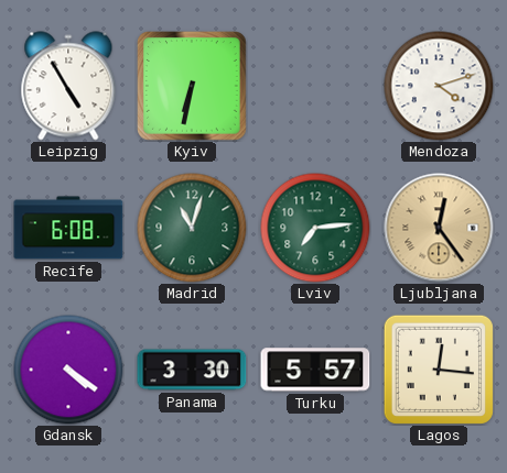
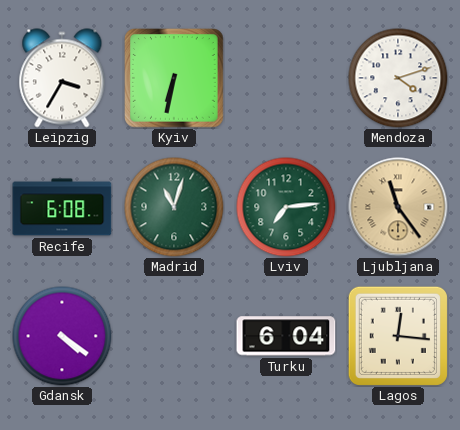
Leipzig: 4:55 -> 3:35 (62, 78)
Ljubljana: 12:24 -> 11:24 (398, 207)
Panama: 3:30 -> none (192, 370)
Turku: 5:57 -> 6:04 (286, 336)
